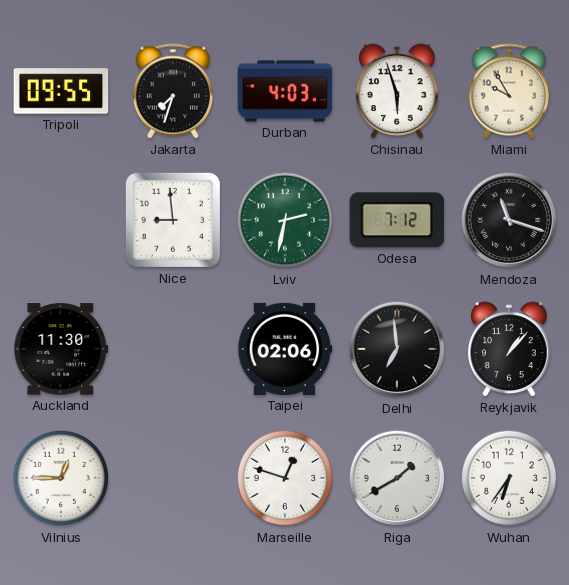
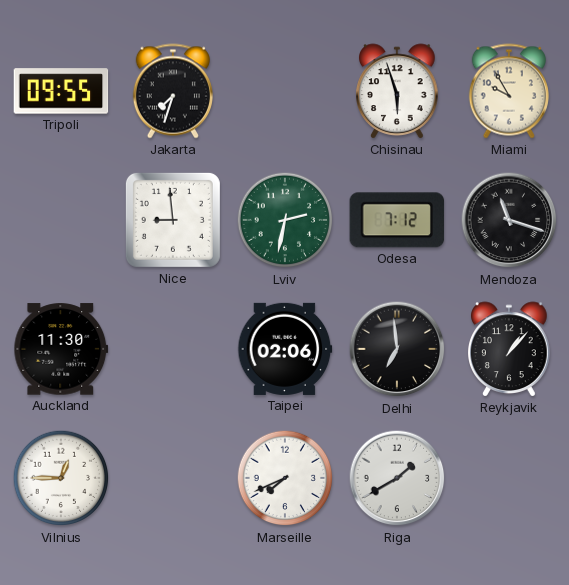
Durban: 4:03 -> none (285, 91)
Marseille: 12:48 -> 7:41 (285, 478)
Wuhan: 6:36 -> none (509, 478)
